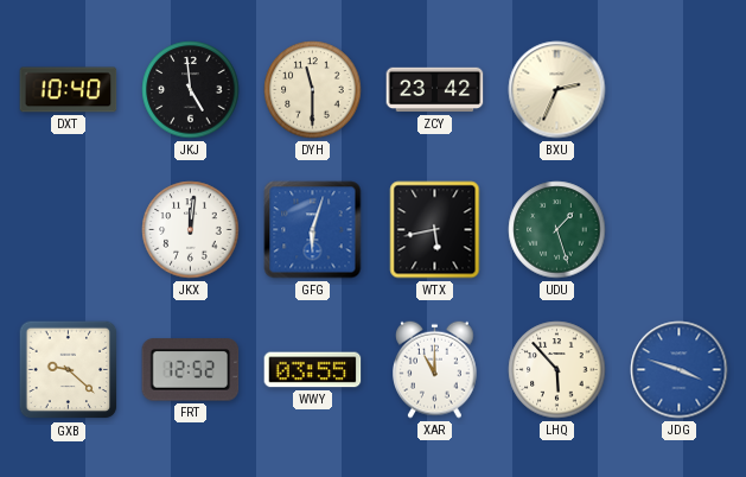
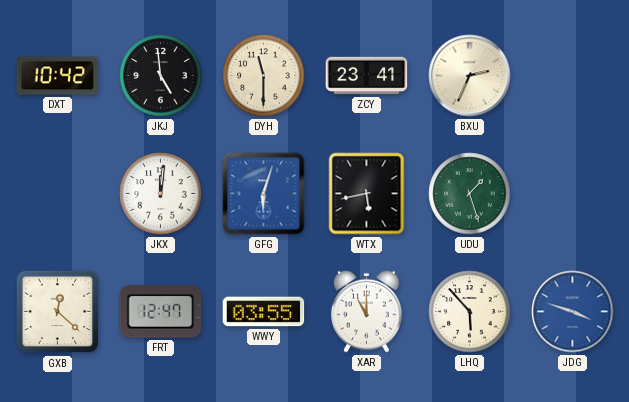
DXT: 10:40 -> 10:42 (58, 76)
ZCY: 23:42 -> 23:41 (367, 76)
GXB: 9:22 -> 12:22 (58, 312)
FRT: 12:52 -> 12:47 (161, 312)
